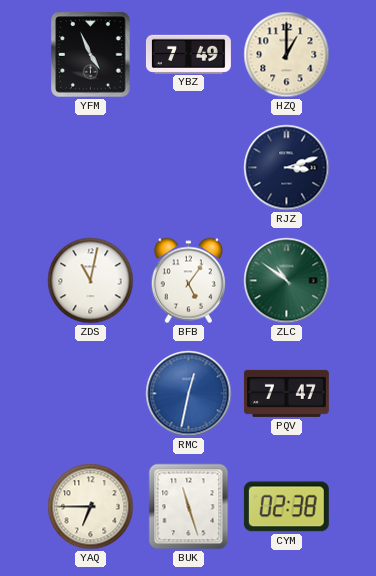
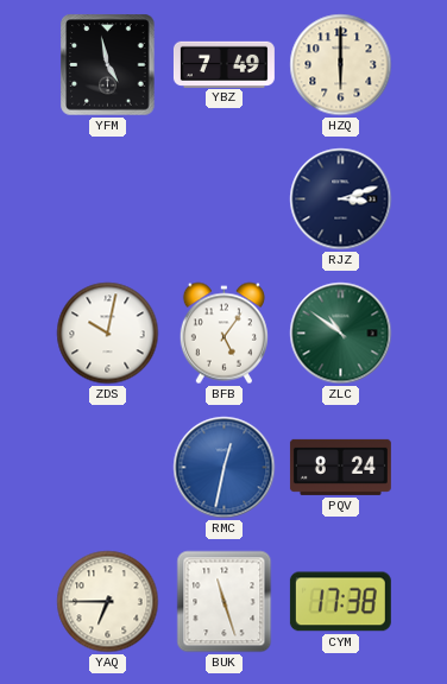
YFM: 4:56 -> 4:58 (108, 65)
HZQ: 1:00 -> 6:00 (341, 65)
ZDS: 11:02 -> 10:02 (108, 334)
PQV: 7:47 -> 8:24 (340, 467)
CYM: 02:38 -> 17:38 (340, 602)
